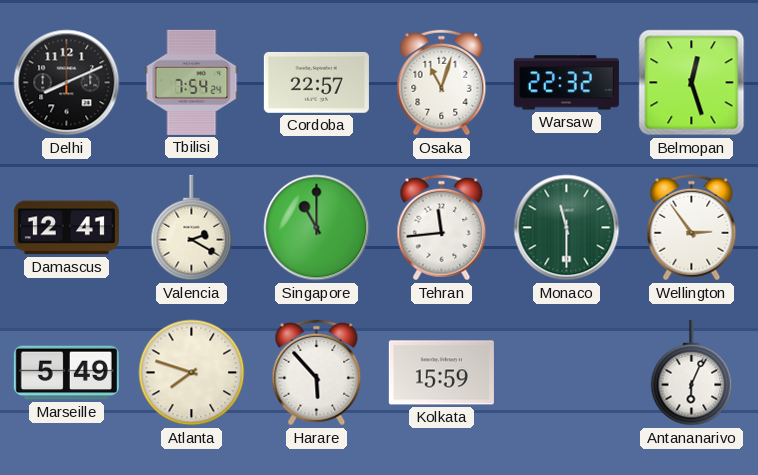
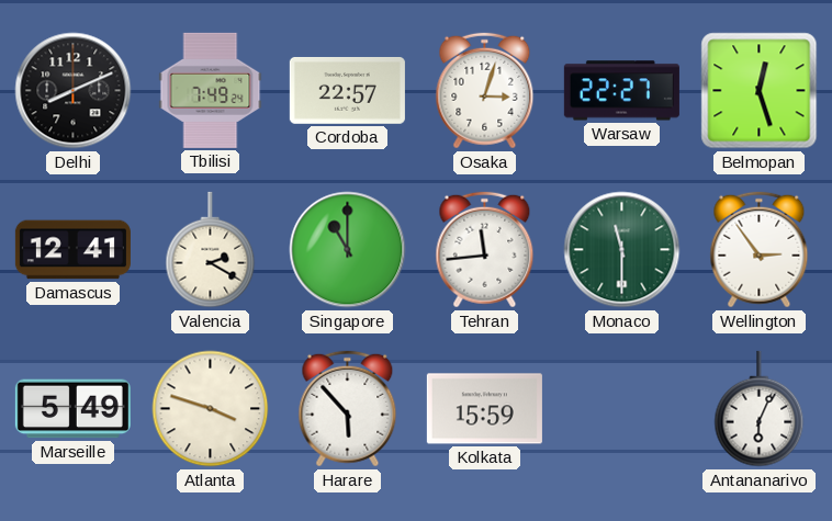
Tbilisi: 7:54 -> 7:49 (211, 90)
Osaka: 11:03 -> 3:03 (485, 91)
Warsaw: 22:32 -> 22:27 (621, 91)
Atlanta: 7:48 -> 3:48 (211, 409)
